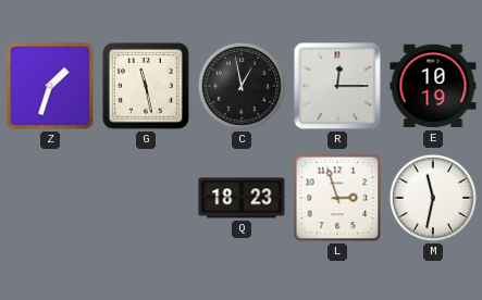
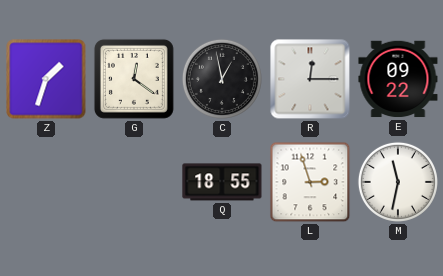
G: 11:28 -> 12:21 (134, 79)
E: 10:19 -> 09:22 (398, 79)
Q: 18:23 -> 18:55 (222, 182)
